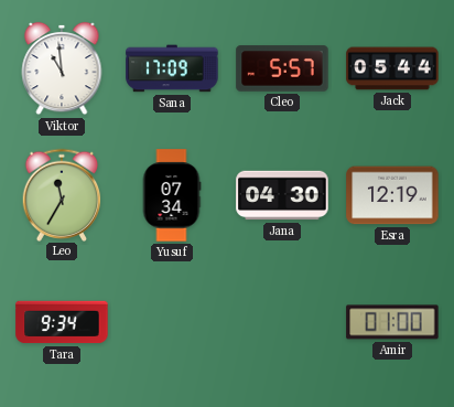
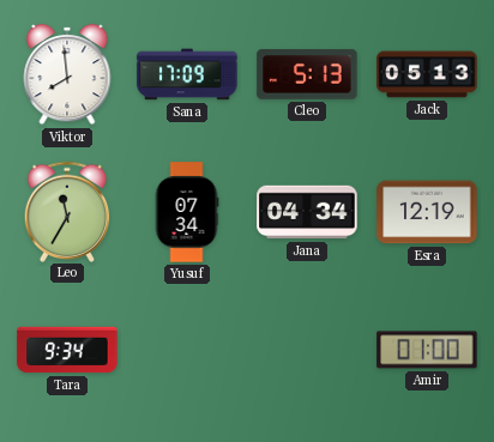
Viktor: 10:59 -> 7:59 (67, 74)
Cleo: 5:57 -> 5:13 (307, 74)
Jack: 05:44 -> 05:13 (427, 74)
Jana: 04:30 -> 04:34 (307, 212)
